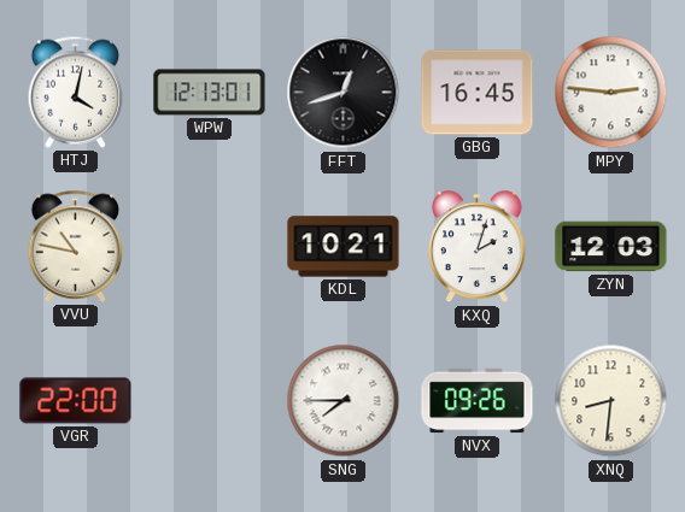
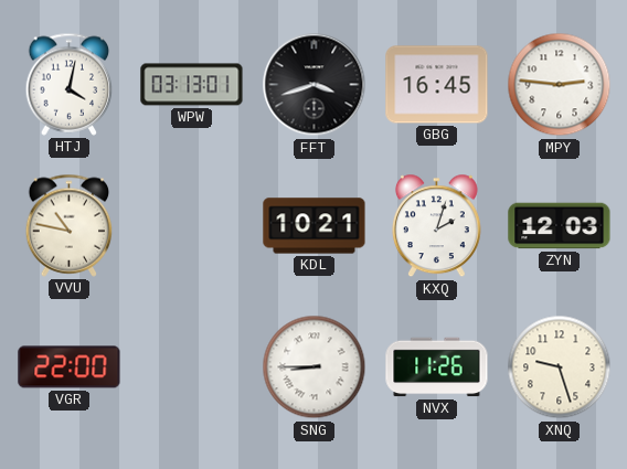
WPW: 12:13 -> 03:13 (192, 85)
FFT: 12:42 -> 3:42 (315, 85)
SNG: 7:45 -> 8:45 (315, 367)
NVX: 09:26 -> 11:26 (437, 367)
XNQ: 8:31 -> 9:27 (560, 367)
